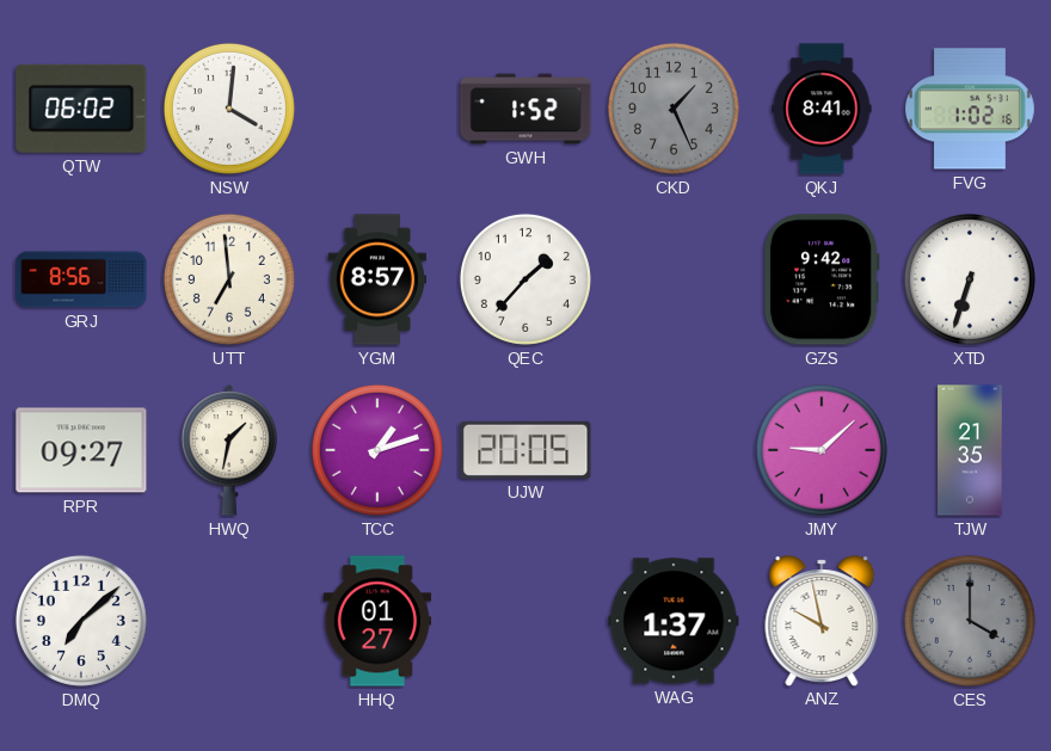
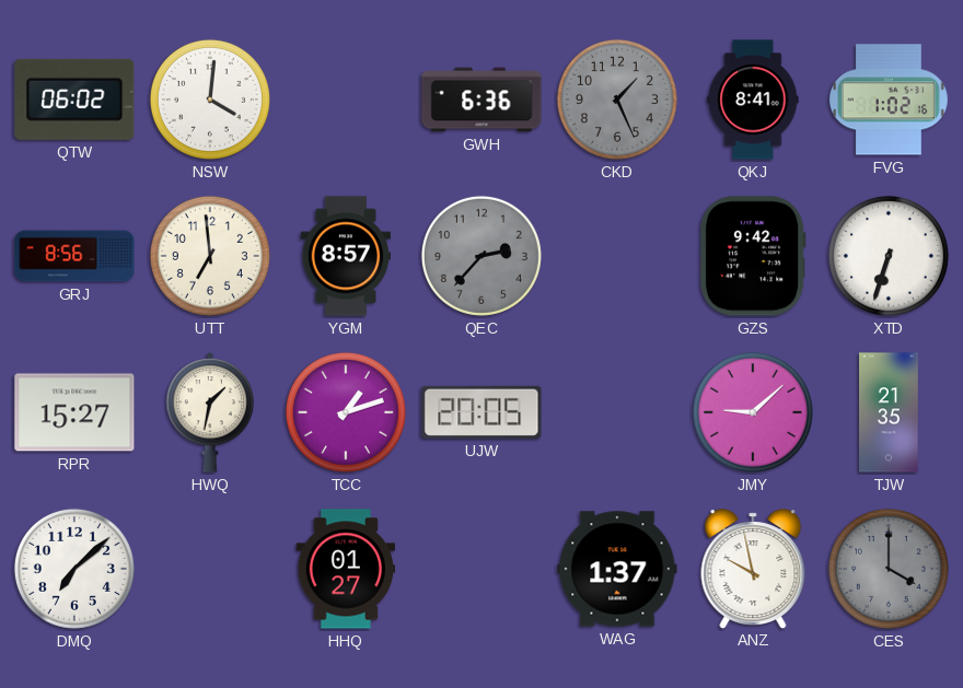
GWH: 1:52 -> 6:36 (481, 100)
QEC: 1:37 -> 2:37 (481, 256)
QEC dial: white -> grey (481, 256)
RPR: 09:27 -> 15:27 (74, 412)
